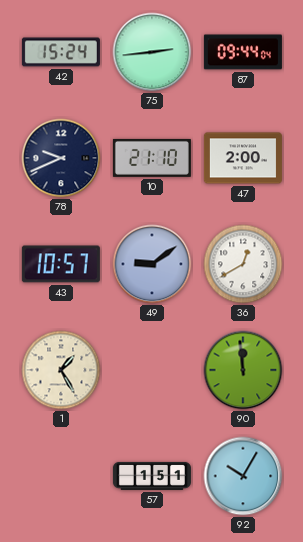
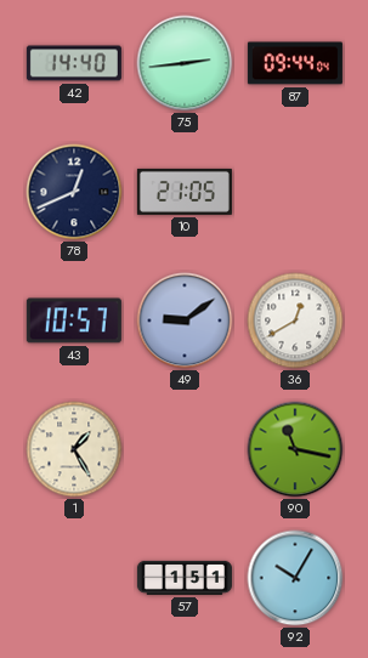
42: 15:24 -> 14:40 (74, 63)
78: 9:41 -> 12:41 (74, 192)
10: 21:10 -> 21:05 (185, 192)
47: 2:00 -> none (243, 158)
90: 11:59 -> 11:17 (295, 449)
